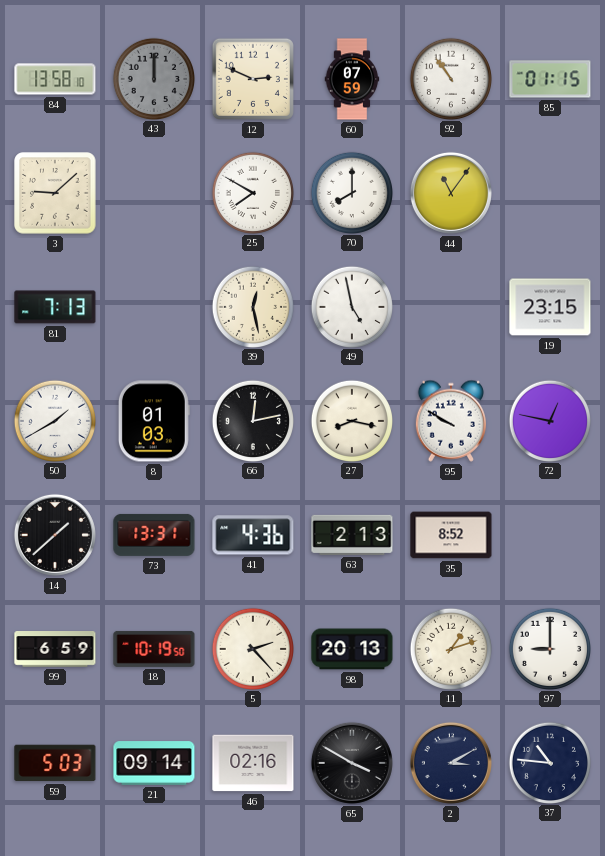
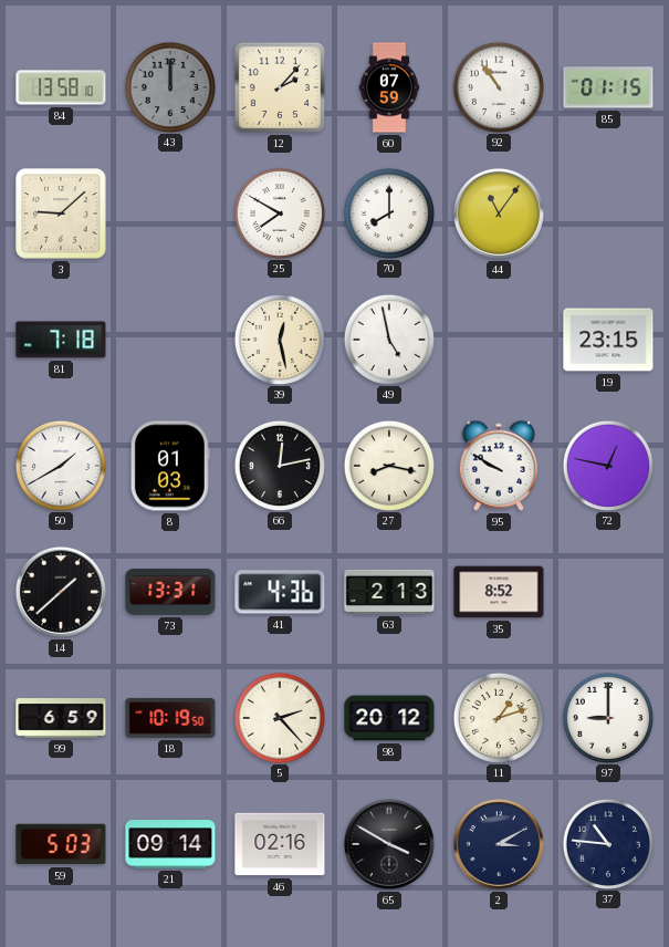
12: 2:49 -> 2:07 (280, 87)
81: 7:13 -> 7:18 (61, 340)
98: 20:13 -> 20:12 (389, 718)
